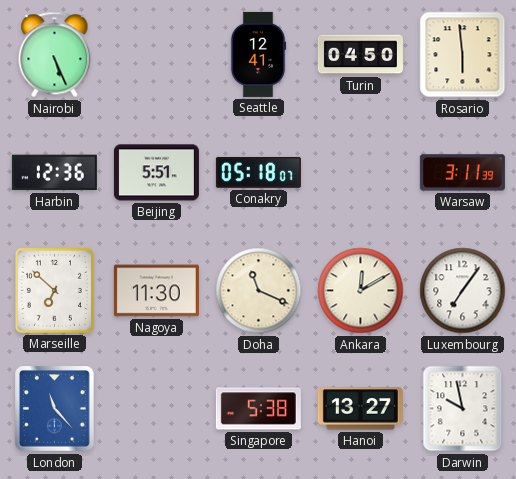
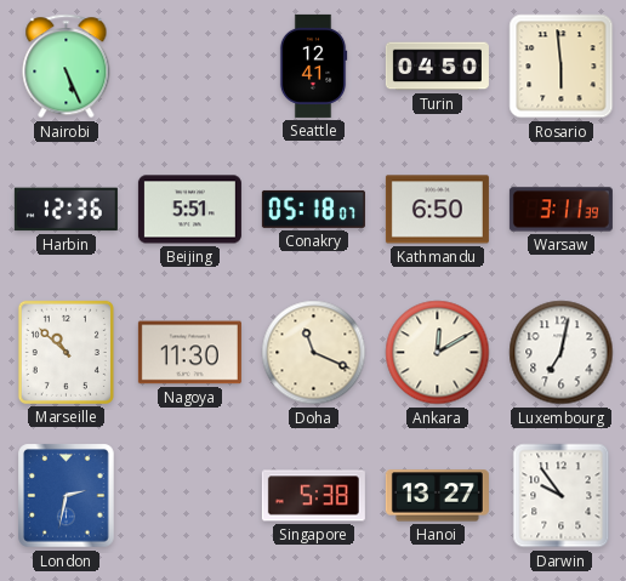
Kathmandu: none -> 6:50 (437, 210)
Marseille: 6:52 -> 10:52 (66, 352)
Luxembourg: 7:06 -> 7:02 (562, 353)
London: 11:23 -> 2:32 (67, 496)
Darwin: 9:58 -> 9:54 (562, 496)
